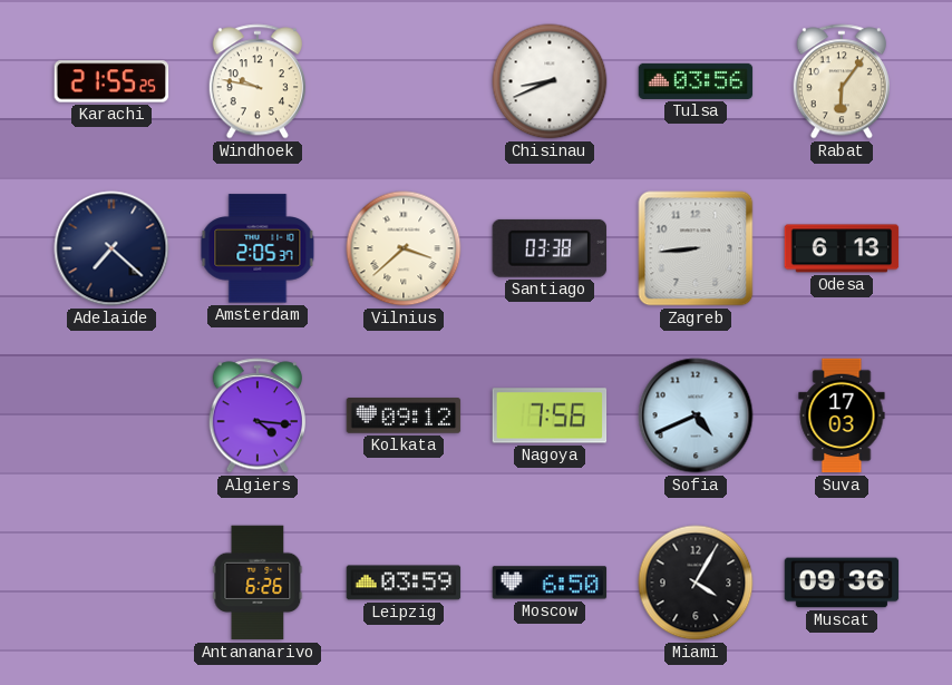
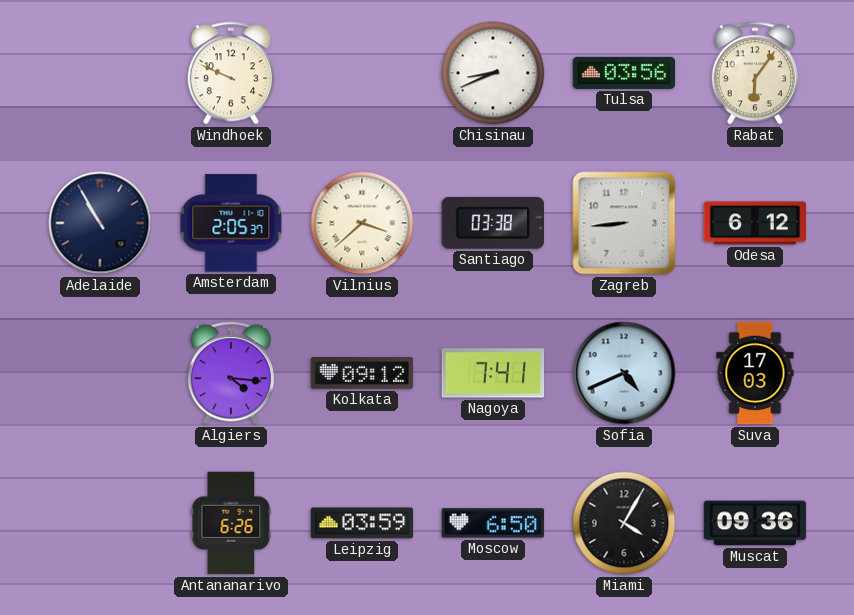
Karachi: 21:55 -> none (111, 81)
Windhoek: 9:47 -> 9:49 (231, 73)
Adelaide: 7:22 -> 10:55 (100, 223)
Odesa: 6:13 -> 6:12 (755, 223)
Nagoya: 7:56 -> 7:41 (493, 373)
